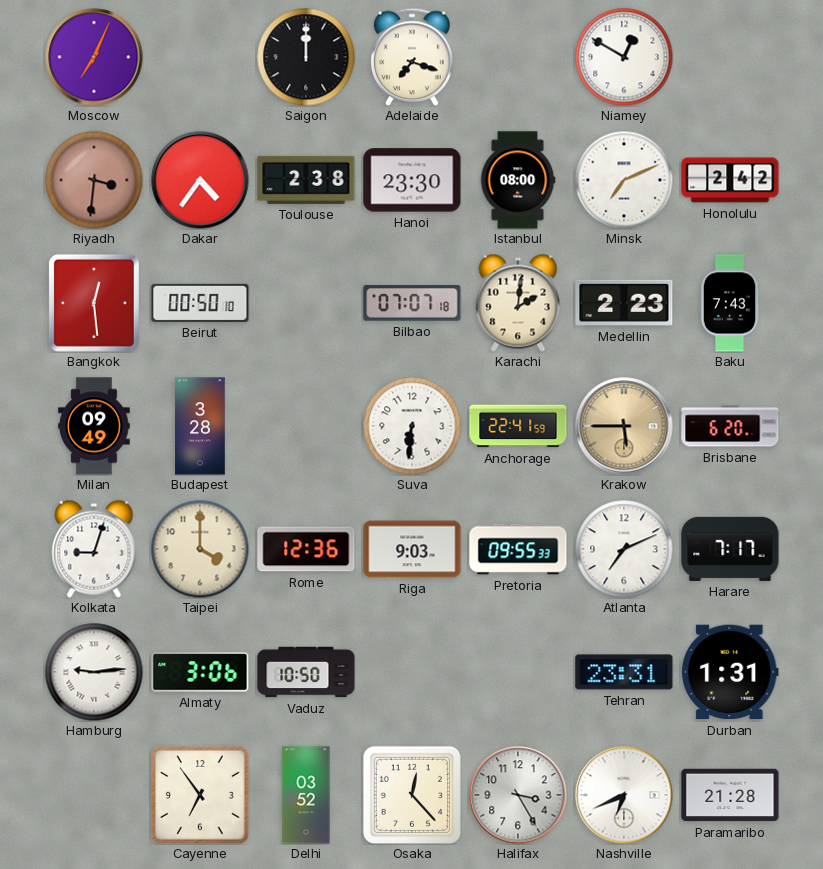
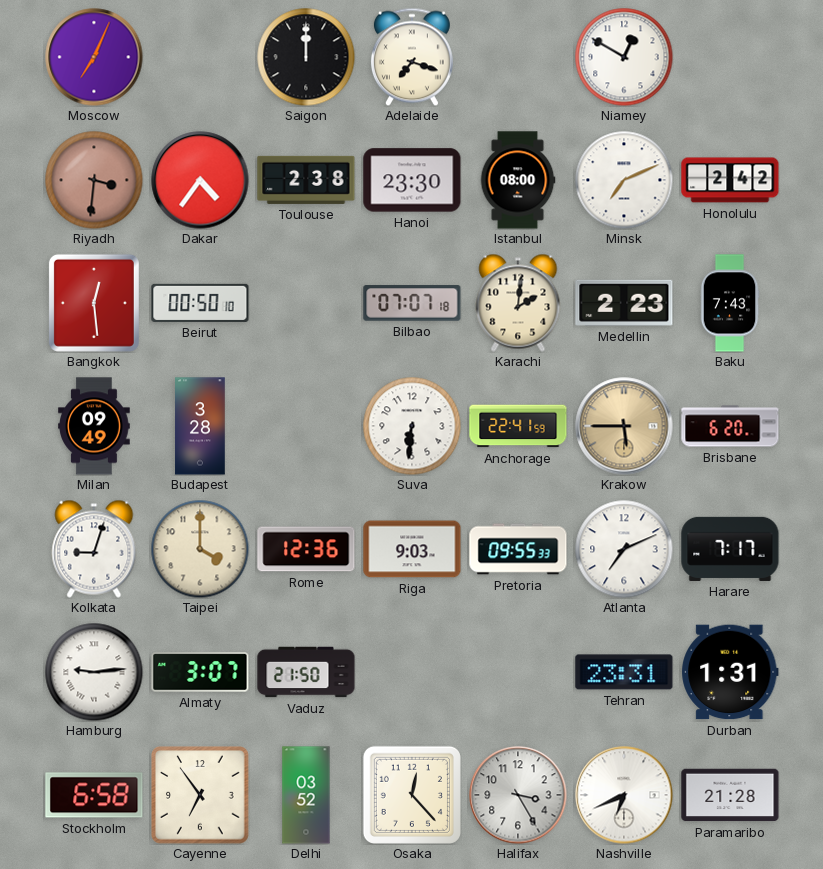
Almaty: 3:06 -> 3:07 (200, 672)
Vaduz: 10:50 -> 21:50 (306, 672)
Stockholm: none -> 6:58 (94, 795)
